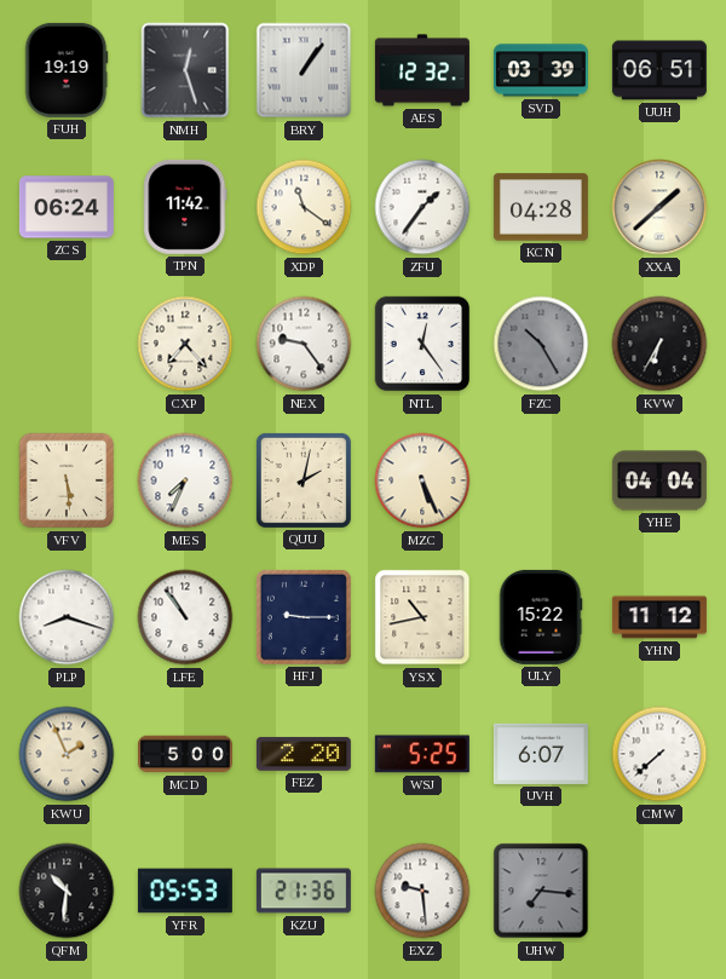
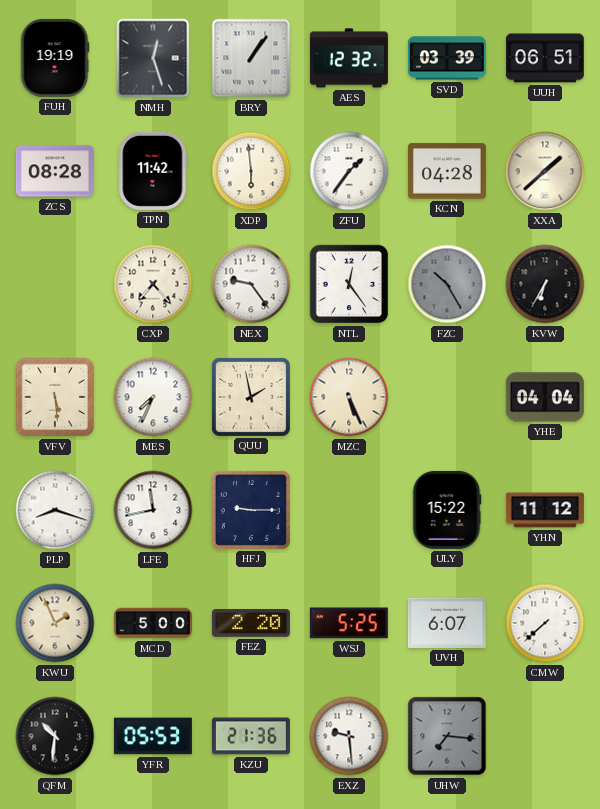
ZCS: 06:24 -> 08:28 (55, 171)
XDP: 11:21 -> 5:59 (251, 171)
QUU: 2:02 -> 1:58 (251, 397)
LFE: 10:54 -> 11:43 (153, 510)
YSX: 10:43 -> none (422, 617)
